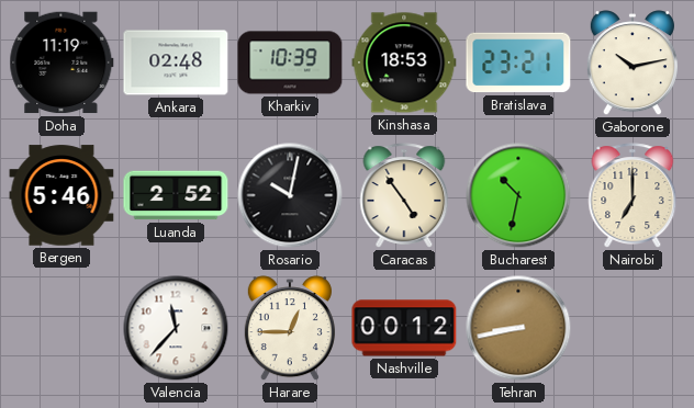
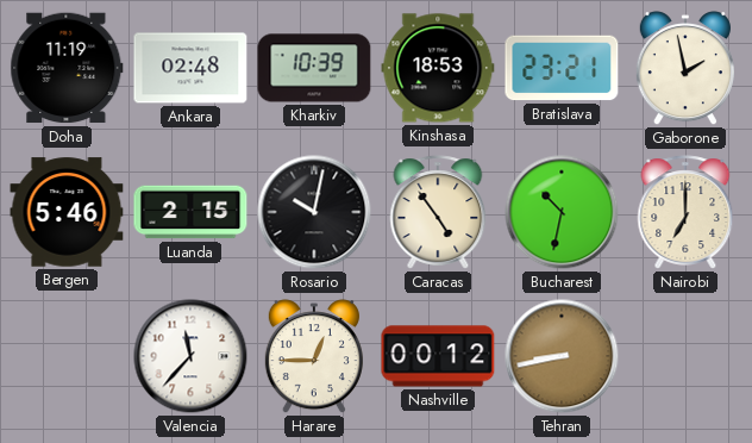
Gaborone: 10:13 -> 1:58 (685, 69)
Luanda: 2:52 -> 2:15 (190, 212)
